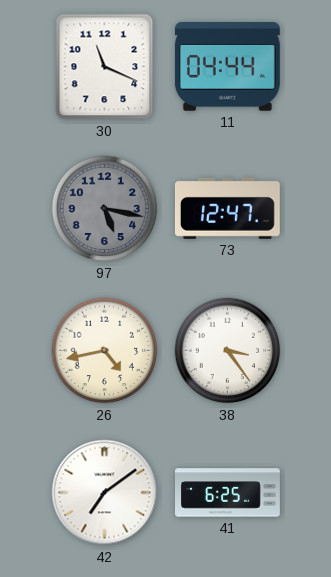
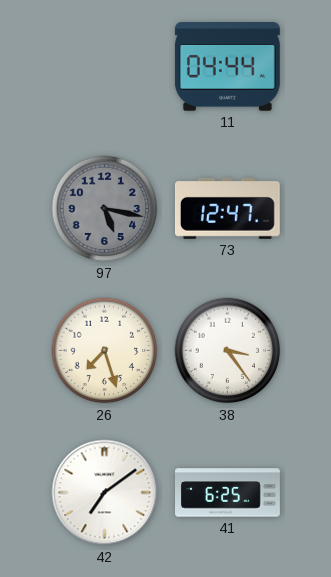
30: 11:19 -> none (105, 67)
26: 4:43 -> 7:27 (105, 351)
